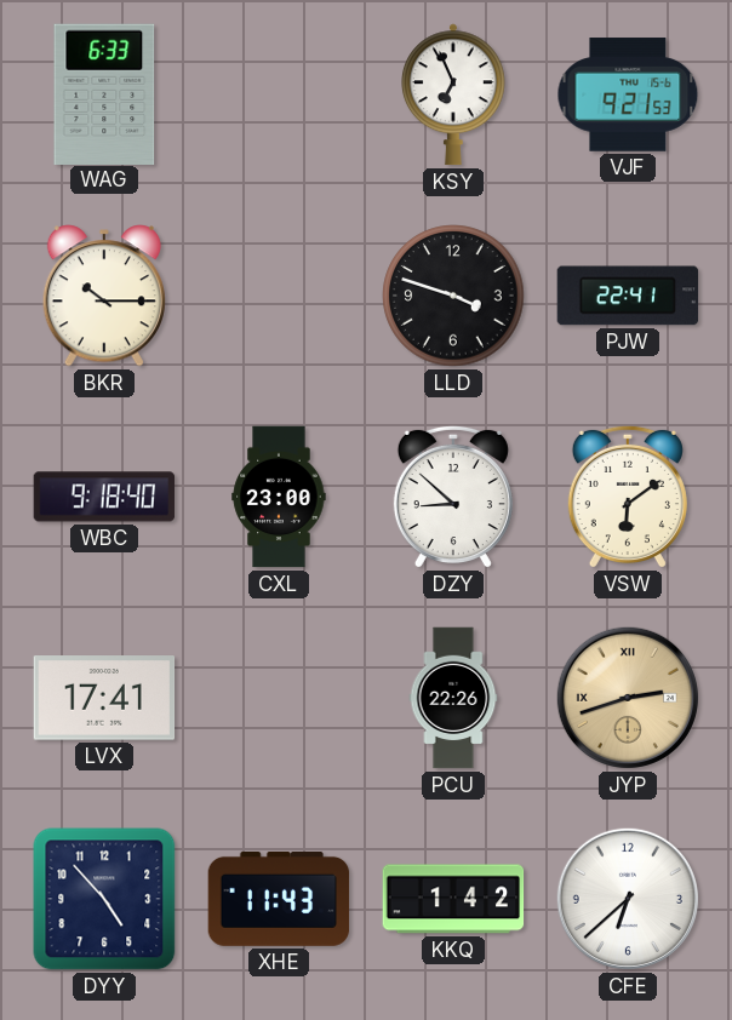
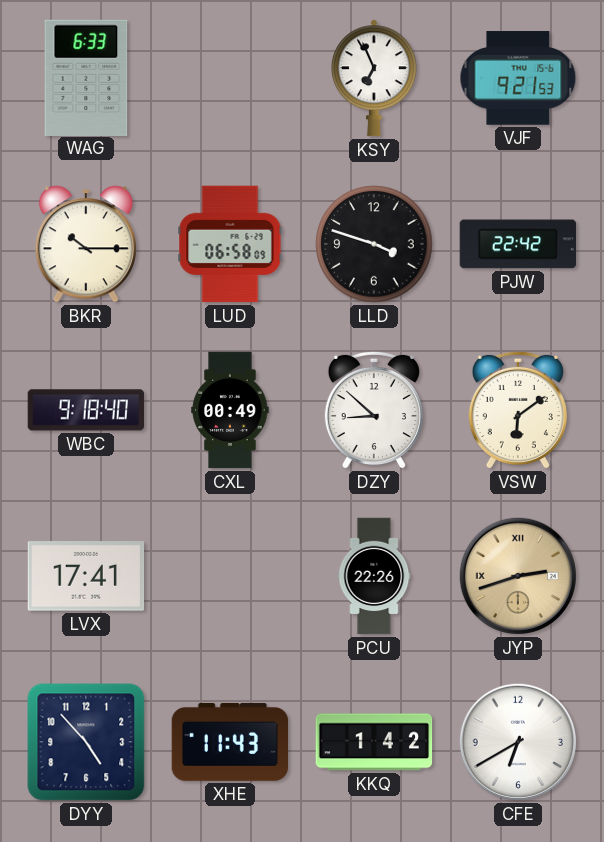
LUD: none -> 06:58 (230, 244)
PJW: 22:41 -> 22:42 (518, 244)
CXL: 23:00 -> 00:49 (230, 410)
CFE: 6:38 -> 6:40 (518, 742)
